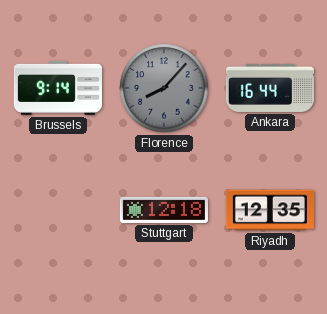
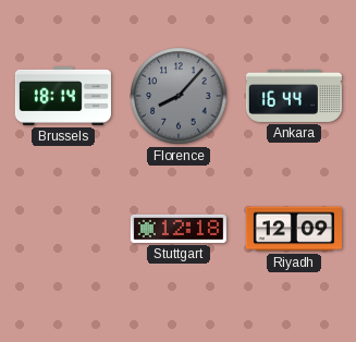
Brussels: 9:14 -> 18:14 (63, 96)
Riyadh: 12:35 -> 12:09 (294, 229)
